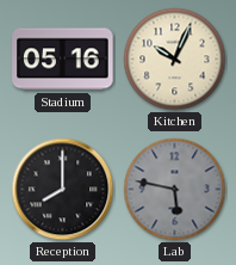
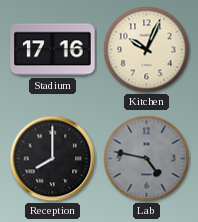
Stadium: 05:16 -> 17:16 (53, 50)
Lab: 5:47 -> 4:47 (147, 159)
